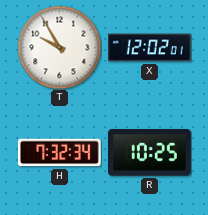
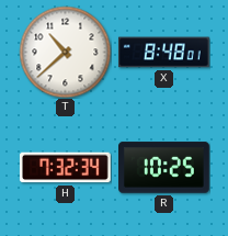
T: 9:55 -> 10:38 (65, 52)
X: 12:02 -> 8:48 (163, 53)
